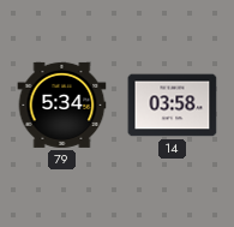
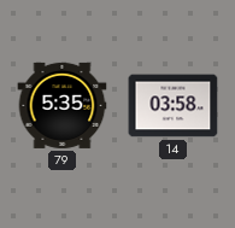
79: 5:34 -> 5:35 (63, 105)
